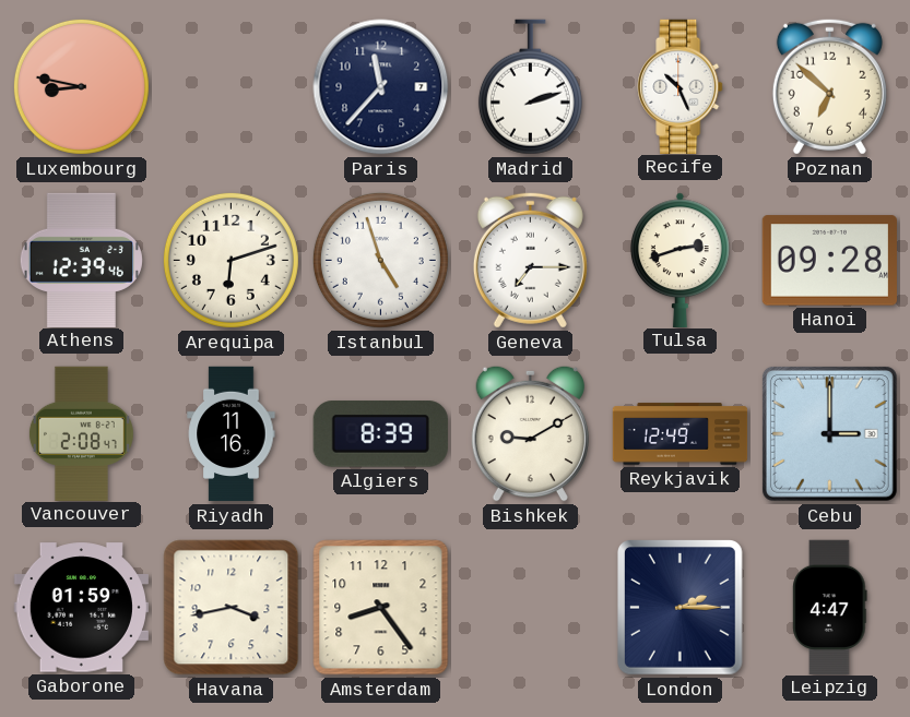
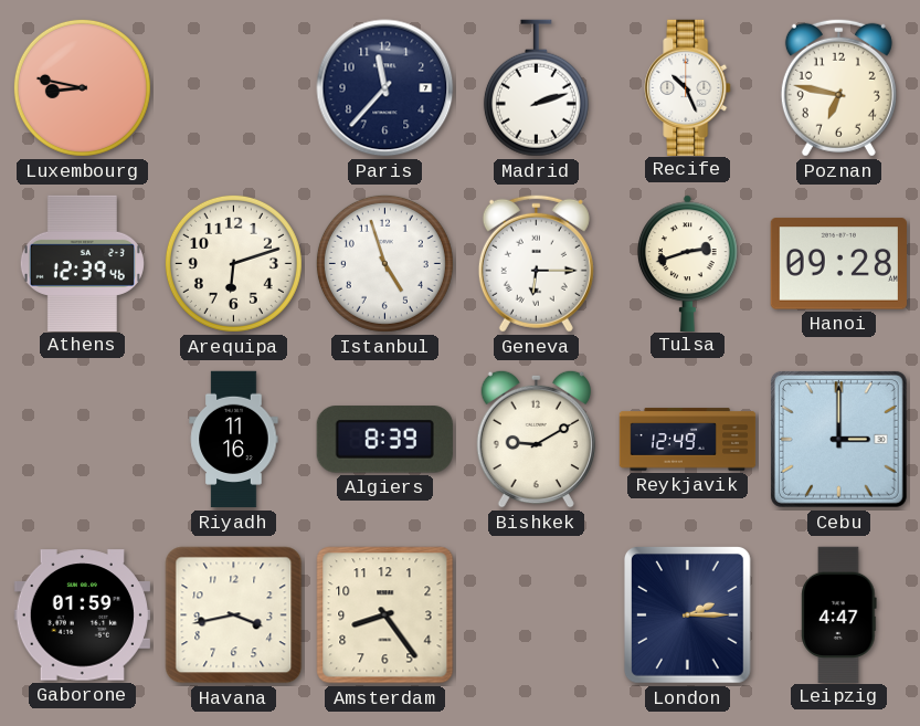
Poznan: 6:52 -> 6:47 (838, 87)
Geneva: 7:15 -> 6:15 (536, 263)
Vancouver: 2:08 -> none (81, 433)
